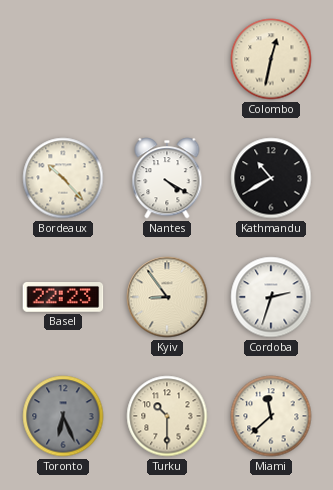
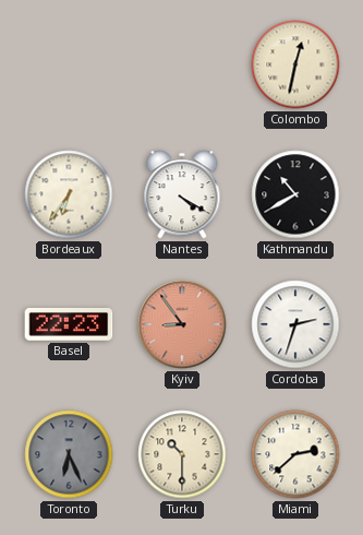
Bordeaux: 10:23 -> 6:36 (69, 194)
Kyiv dial: cream -> salmon (182, 324)
Miami: 11:38 -> 2:38 (295, 454)
